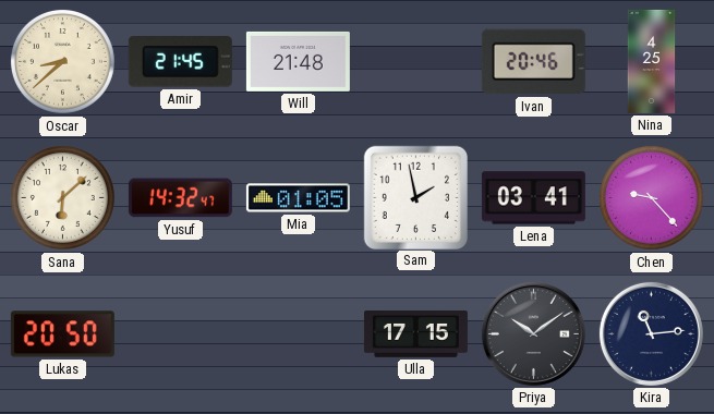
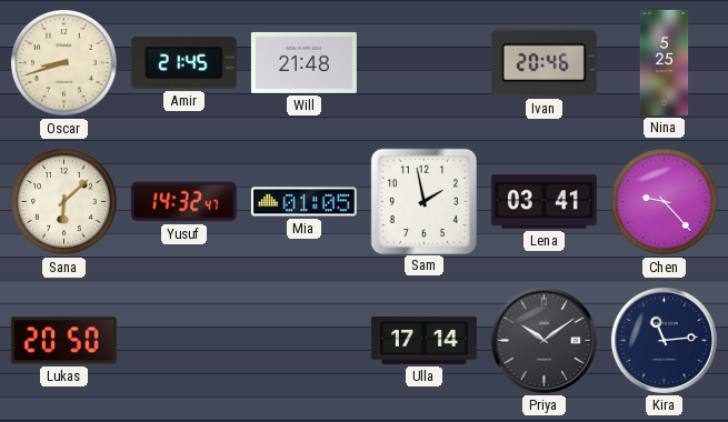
Oscar: 8:38 -> 8:42 (63, 62)
Nina: 4:25 -> 5:25 (665, 62)
Ulla: 17:15 -> 17:14 (423, 341)
